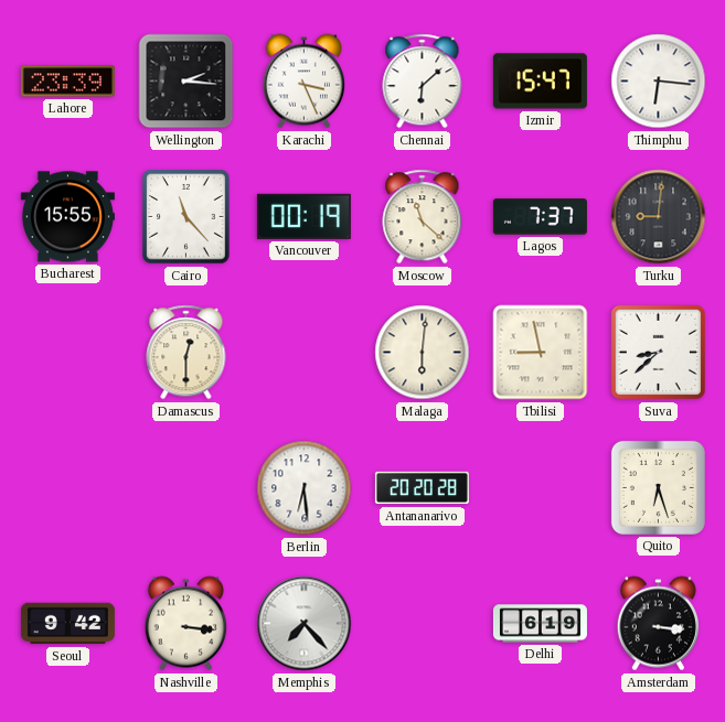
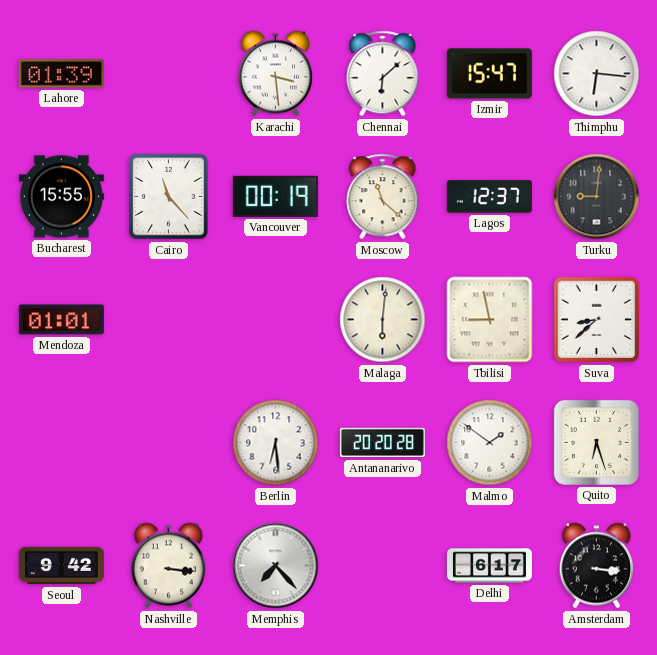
Lahore: 23:39 -> 01:39 (61, 74)
Wellington: 2:16 -> none (186, 82)
Karachi: 3:26 -> 3:29 (275, 74)
Lagos: 7:37 -> 12:37 (489, 197)
Mendoza: none -> 01:01 (61, 320)
Damascus: 12:30 -> none (186, 353)
Malmo: none -> 1:51 (490, 443)
Delhi: 6:19 -> 6:17 (489, 566)
